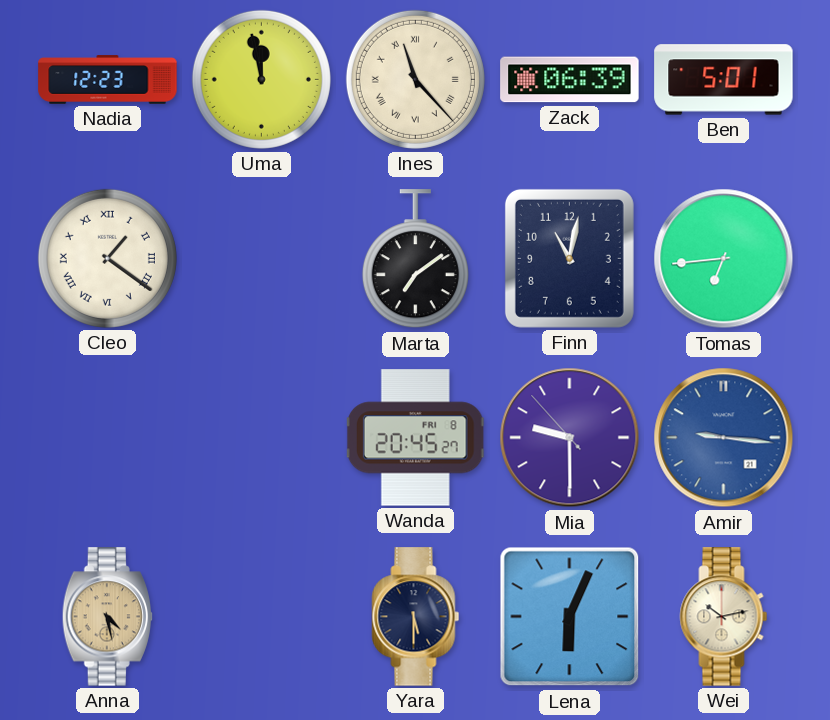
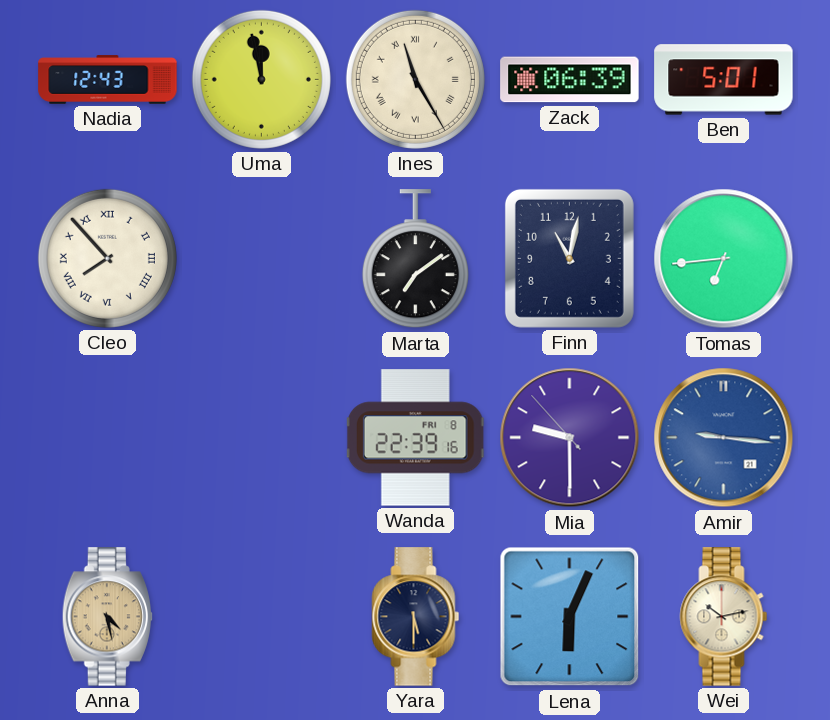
Nadia: 12:23 -> 12:43 (108, 80)
Ines: 11:23 -> 11:25 (415, 79)
Cleo: 1:21 -> 7:53 (107, 258)
Wanda: 20:45 -> 22:39 (416, 438)
